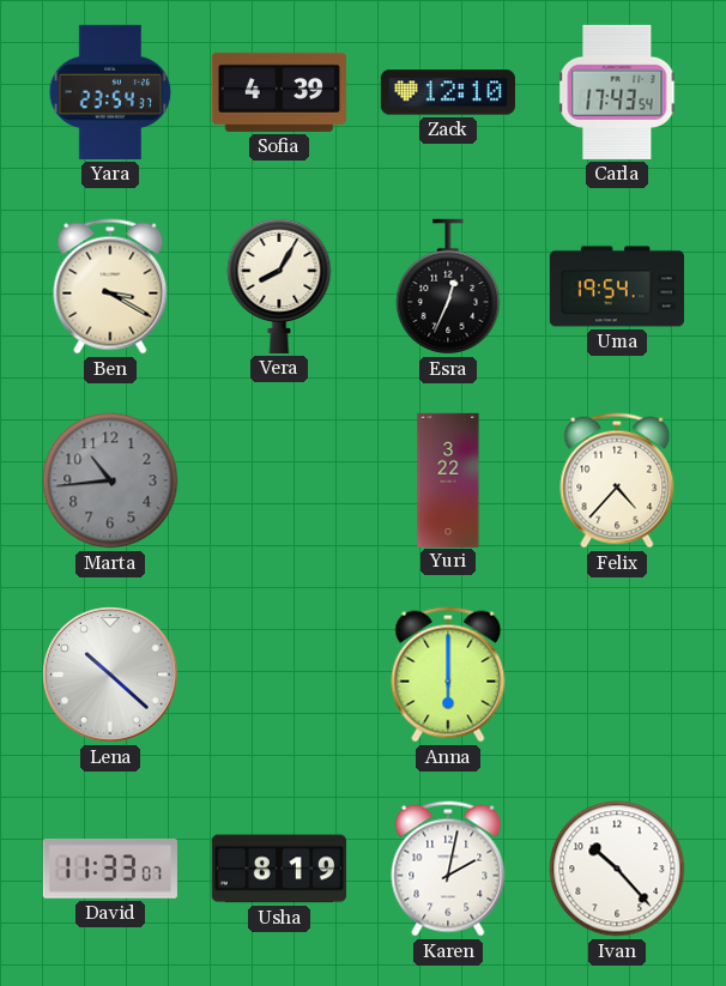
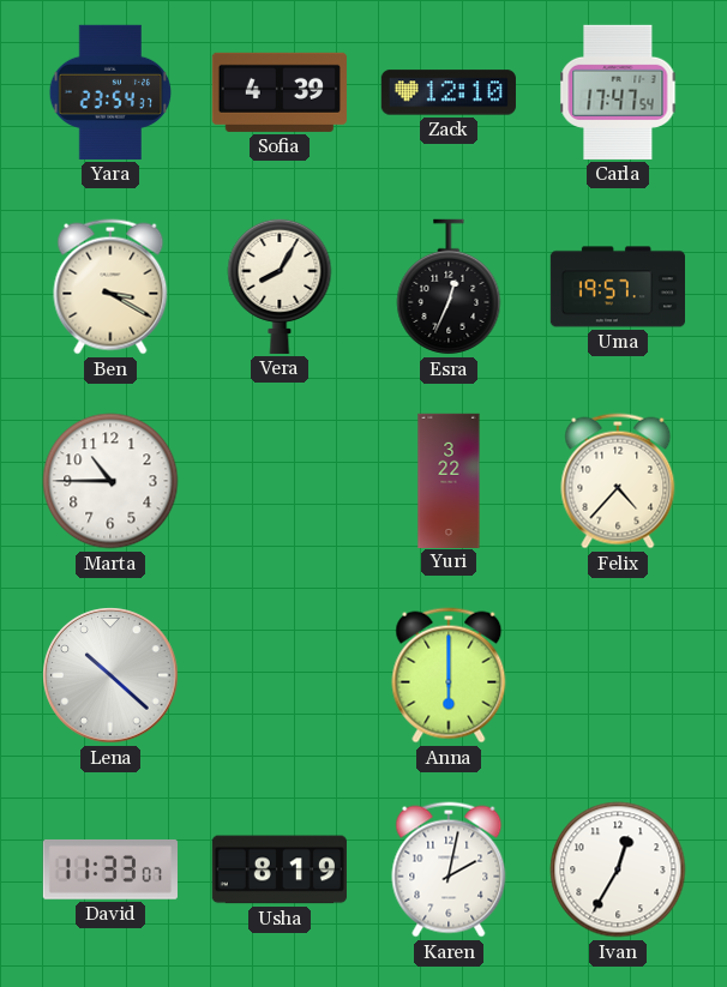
Carla: 17:43 -> 17:47 (618, 92)
Uma: 19:54 -> 19:57 (617, 287)
Marta: 10:44 -> 10:45 (110, 481)
Marta dial: grey -> white (110, 481)
Ivan: 10:23 -> 12:35 (618, 869)
